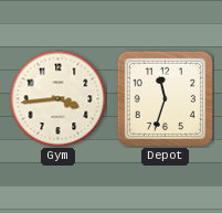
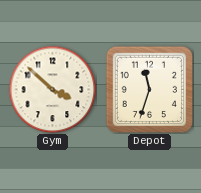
Gym: 3:44 -> 3:52 (52, 89)
